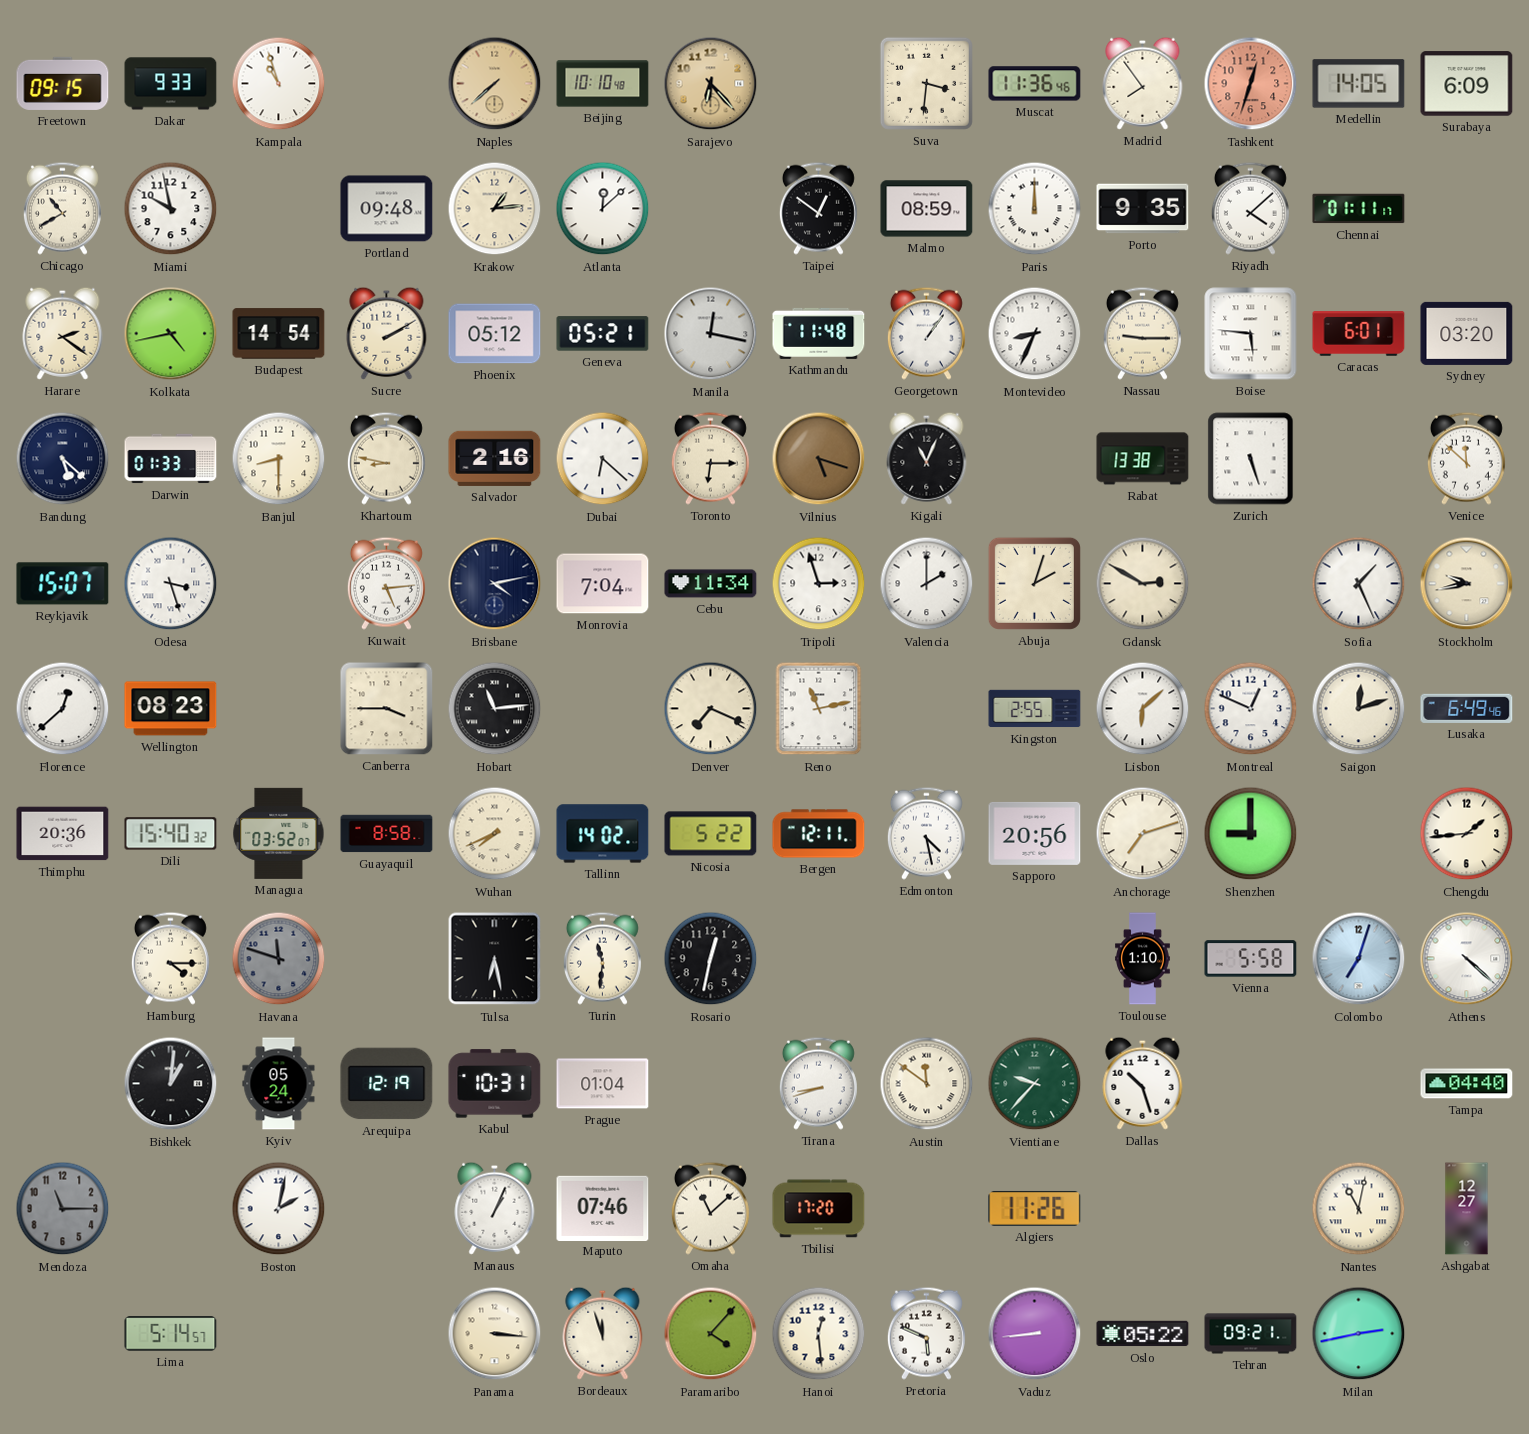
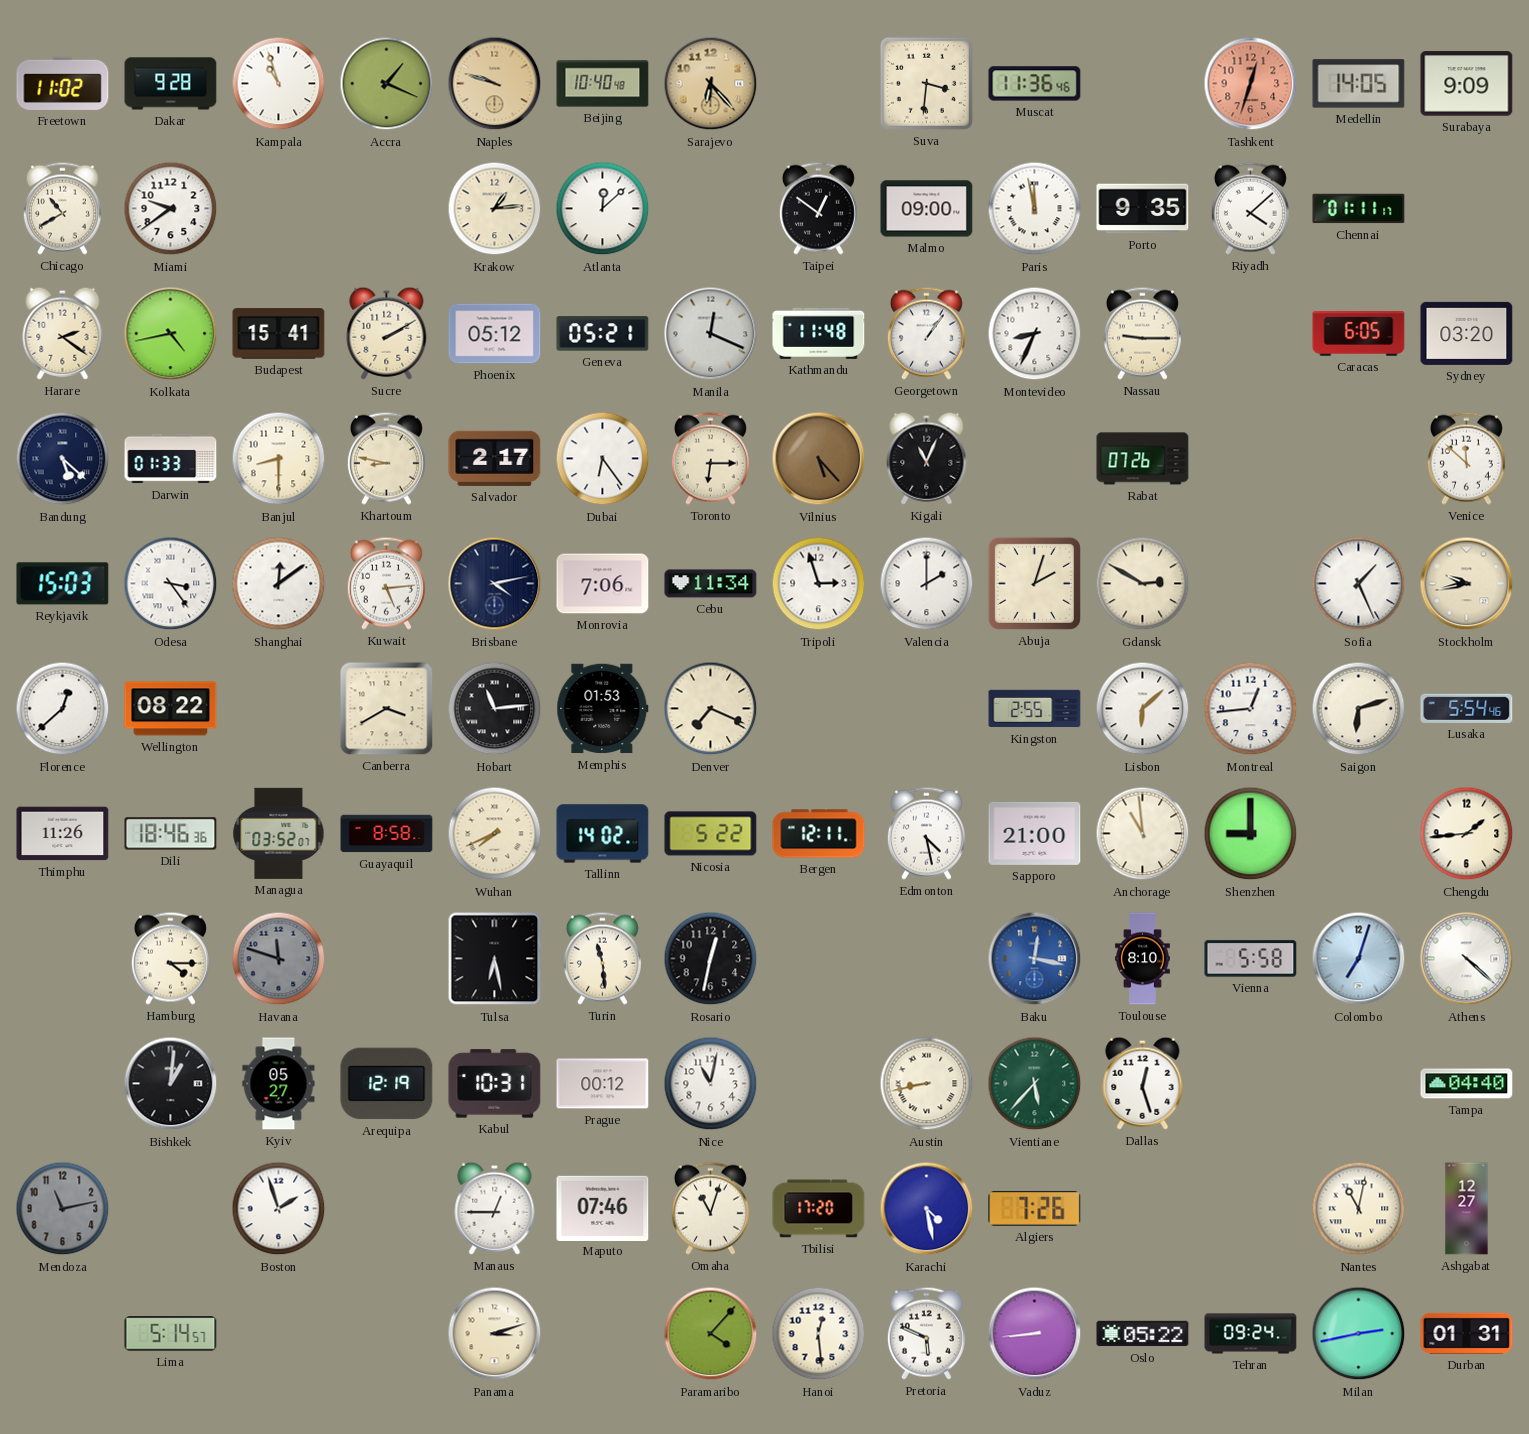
Freetown: 09:15 -> 11:02 (63, 83)
Dakar: 9:33 -> 9:28 (171, 84)
Accra: none -> 1:19 (387, 84)
Naples: 7:38 -> 9:48 (495, 84)
Beijing: 10:10 -> 10:40 (603, 84)
Madrid: 7:54 -> none (1143, 83)
Surabaya: 6:09 -> 9:09 (1467, 84)
Miami: 9:58 -> 9:39 (171, 209)
Portland: 09:48 -> none (387, 209)
Malmo: 08:59 -> 09:00 (927, 209)
Paris: 12:00 -> 11:58 (1035, 209)
Budapest: 14:54 -> 15:41 (279, 334)
Manila: 12:17 -> 12:19 (711, 334)
Boise: 5:46 -> none (1251, 334)
Caracas: 6:01 -> 6:05 (1359, 334)
Salvador: 2:16 -> 2:17 (495, 458)
Dubai: 6:22 -> 6:24 (603, 459)
Vilnius: 5:18 -> 5:23 (819, 459)
Rabat: 13:38 -> 07:26 (1143, 459)
Zurich: 5:27 -> none (1251, 459)
Reykjavik: 15:07 -> 15:03 (63, 584)
Odesa: 3:27 -> 3:24 (171, 584)
Shanghai: none -> 12:09 (279, 584)
Monrovia: 7:04 -> 7:06 (603, 584)
Wellington: 08:23 -> 08:22 (171, 709)
Canberra: 3:45 -> 3:40 (387, 709)
Memphis: none -> 01:53 (603, 709)
Reno: 11:13 -> none (819, 709)
Montreal: 12:49 -> 12:44 (1251, 709)
Saigon: 12:12 -> 6:12 (1359, 709)
Lusaka: 6:49 -> 5:54 (1467, 708)
Thimphu: 20:36 -> 11:26 (63, 834)
Dili: 15:40 -> 18:46 (171, 834)
Sapporo: 20:56 -> 21:00 (1035, 833)
Anchorage: 7:12 -> 10:59 (1143, 834)
Turin: 11:31 -> 11:29 (602, 958)
Baku: none -> 12:17 (1035, 959)
Toulouse: 1:10 -> 8:10 (1143, 959)
Kyiv: 05:24 -> 05:27 (279, 1084)
Prague: 01:04 -> 00:12 (603, 1084)
Nice: none -> 11:02 (711, 1084)
Tirana: 8:42 -> none (818, 1083)
Austin: 11:51 -> 8:43 (927, 1084)
Vientiane: 9:37 -> 5:37 (1035, 1084)
Dallas: 10:27 -> 12:27 (1143, 1083)
Mendoza: 11:15 -> 11:13 (63, 1209)
Boston: 2:02 -> 1:57 (279, 1209)
Manaus: 1:04 -> 12:45 (495, 1208)
Omaha: 11:08 -> 11:03 (710, 1208)
Karachi: none -> 4:28 (927, 1209)
Algiers: 11:26 -> 7:26 (1035, 1208)
Panama: 3:16 -> 3:12 (495, 1334)
Bordeaux: 11:57 -> none (603, 1333)
Tehran: 09:21 -> 09:24 (1251, 1334)
Durban: none -> 01:31 (1467, 1333)
